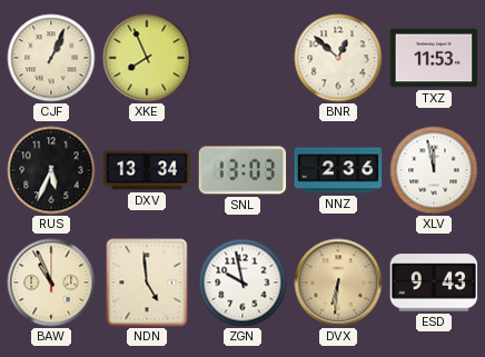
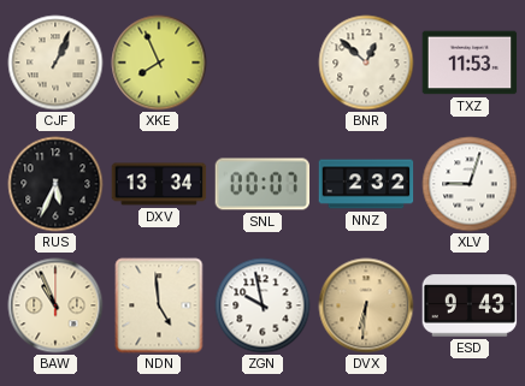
SNL: 13:03 -> 00:07 (262, 184)
NNZ: 2:36 -> 2:32 (366, 184)
XLV: 11:58 -> 9:03 (470, 184)
